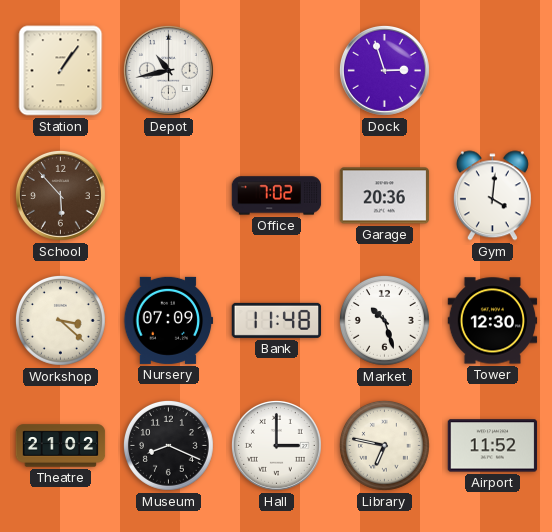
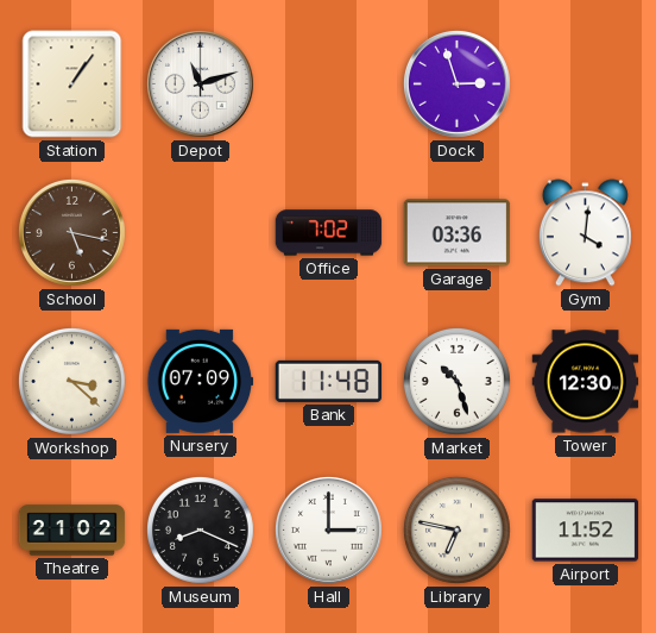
Depot: 10:43 -> 11:12 (200, 83)
School: 5:53 -> 5:17 (71, 232)
Garage: 20:36 -> 03:36 (458, 233)
